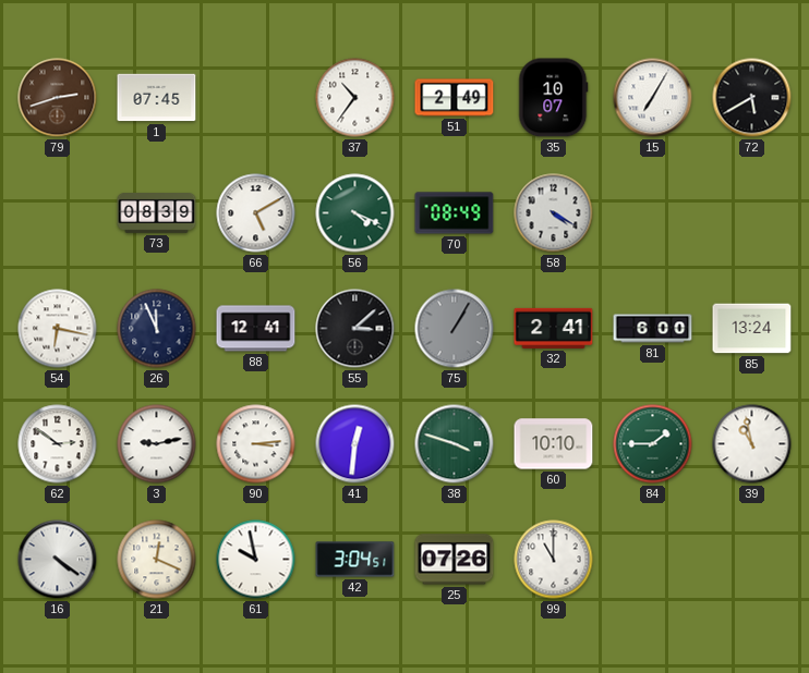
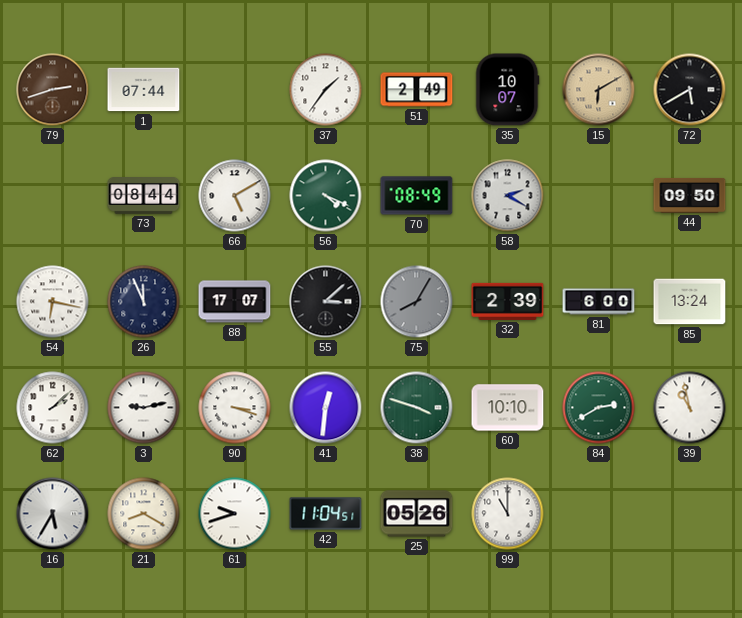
1: 07:45 -> 07:44 (144, 90)
37: 10:36 -> 1:36 (326, 90)
15: 7:05 -> 6:10 (599, 90)
15 dial: white -> champagne (599, 90)
73: 08:39 -> 08:44 (144, 196)
58: 4:20 -> 2:20 (508, 196)
44: none -> 09:50 (690, 195)
88: 12:41 -> 17:07 (235, 302)
75: 1:05 -> 8:05 (417, 302)
32: 2:41 -> 2:39 (508, 301)
62: 2:51 -> 2:08 (53, 408)
90: 3:14 -> 3:18 (235, 408)
84: 1:45 -> 2:40 (599, 408)
16: 4:21 -> 5:35 (53, 514)
21: 12:19 -> 8:20 (144, 514)
61: 9:58 -> 9:42 (235, 514)
42: 3:04 -> 11:04 (326, 514)
25: 07:26 -> 05:26 (417, 514)
